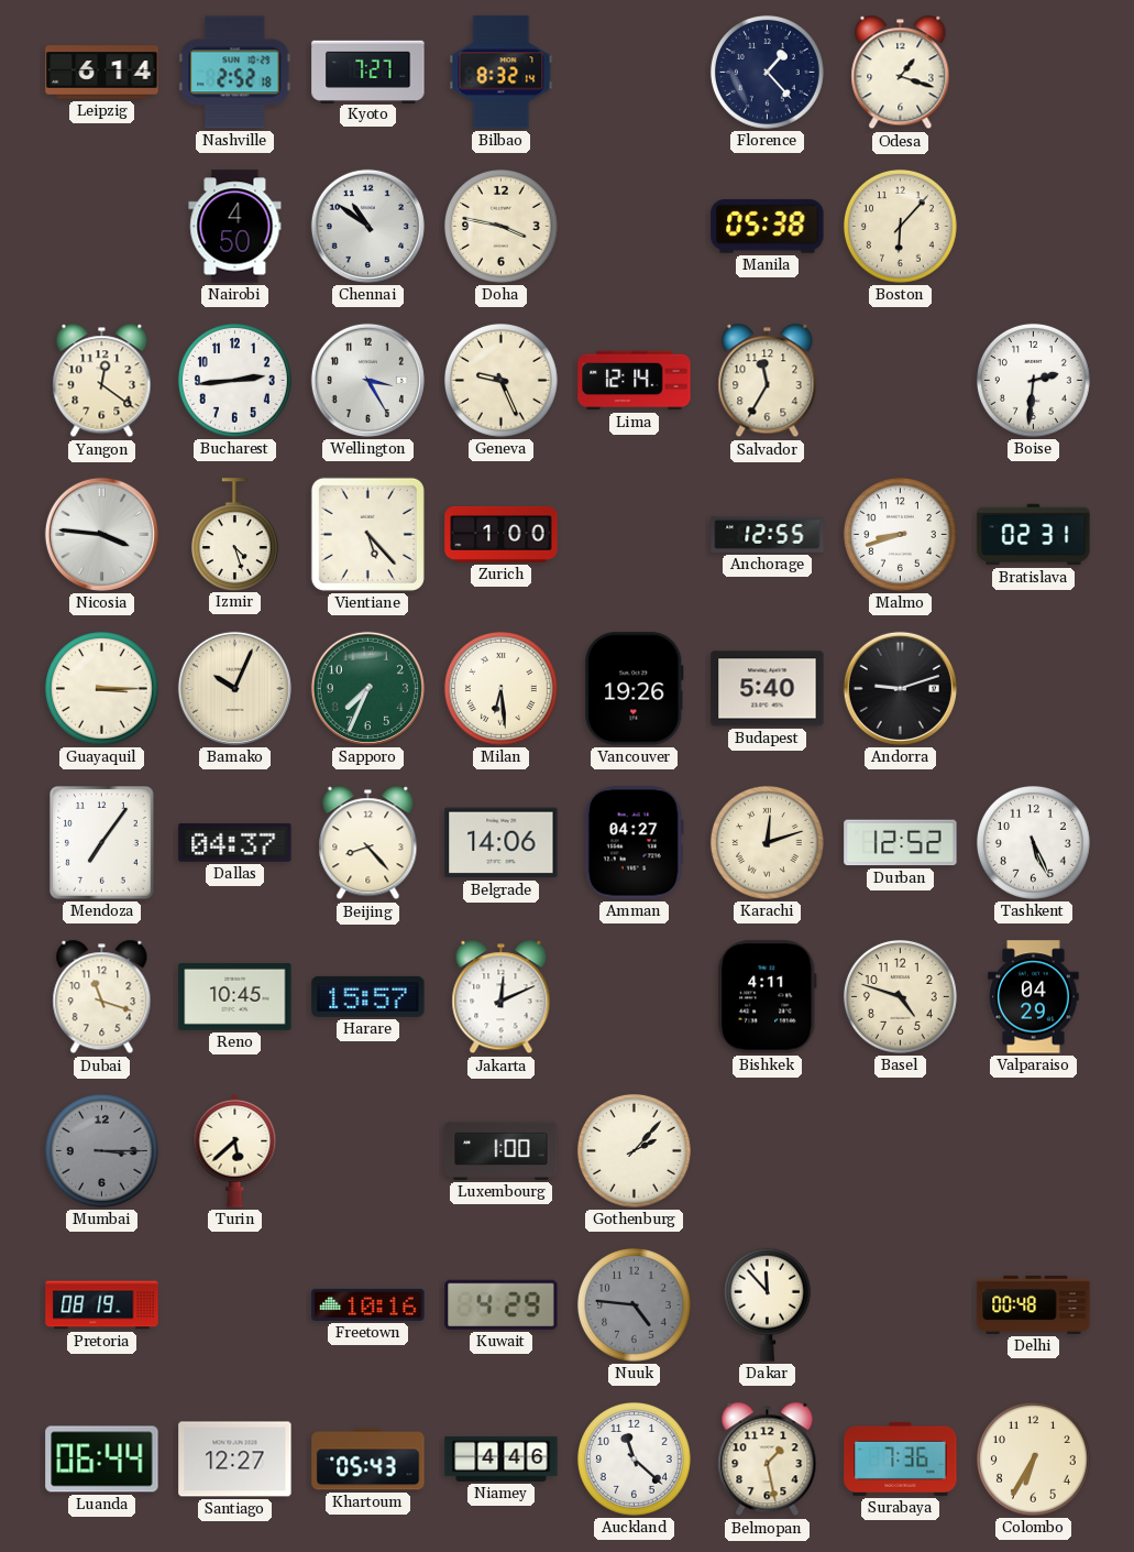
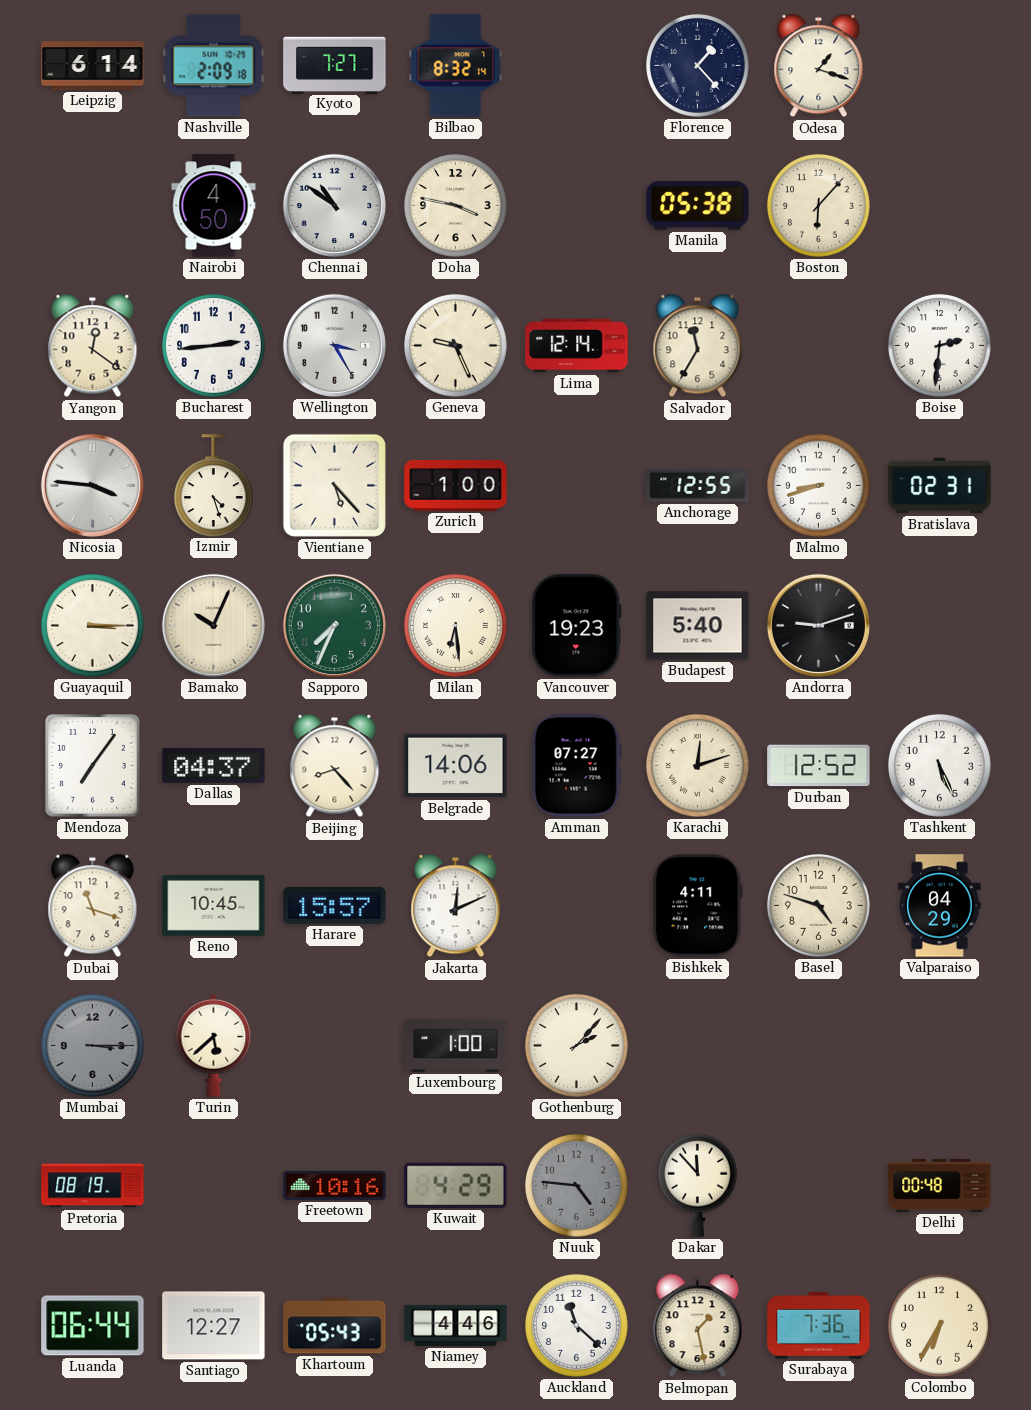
Nashville: 2:52 -> 2:09 (214, 66)
Vancouver: 19:26 -> 19:23 (577, 626)
Amman: 04:27 -> 07:27 (576, 766)
